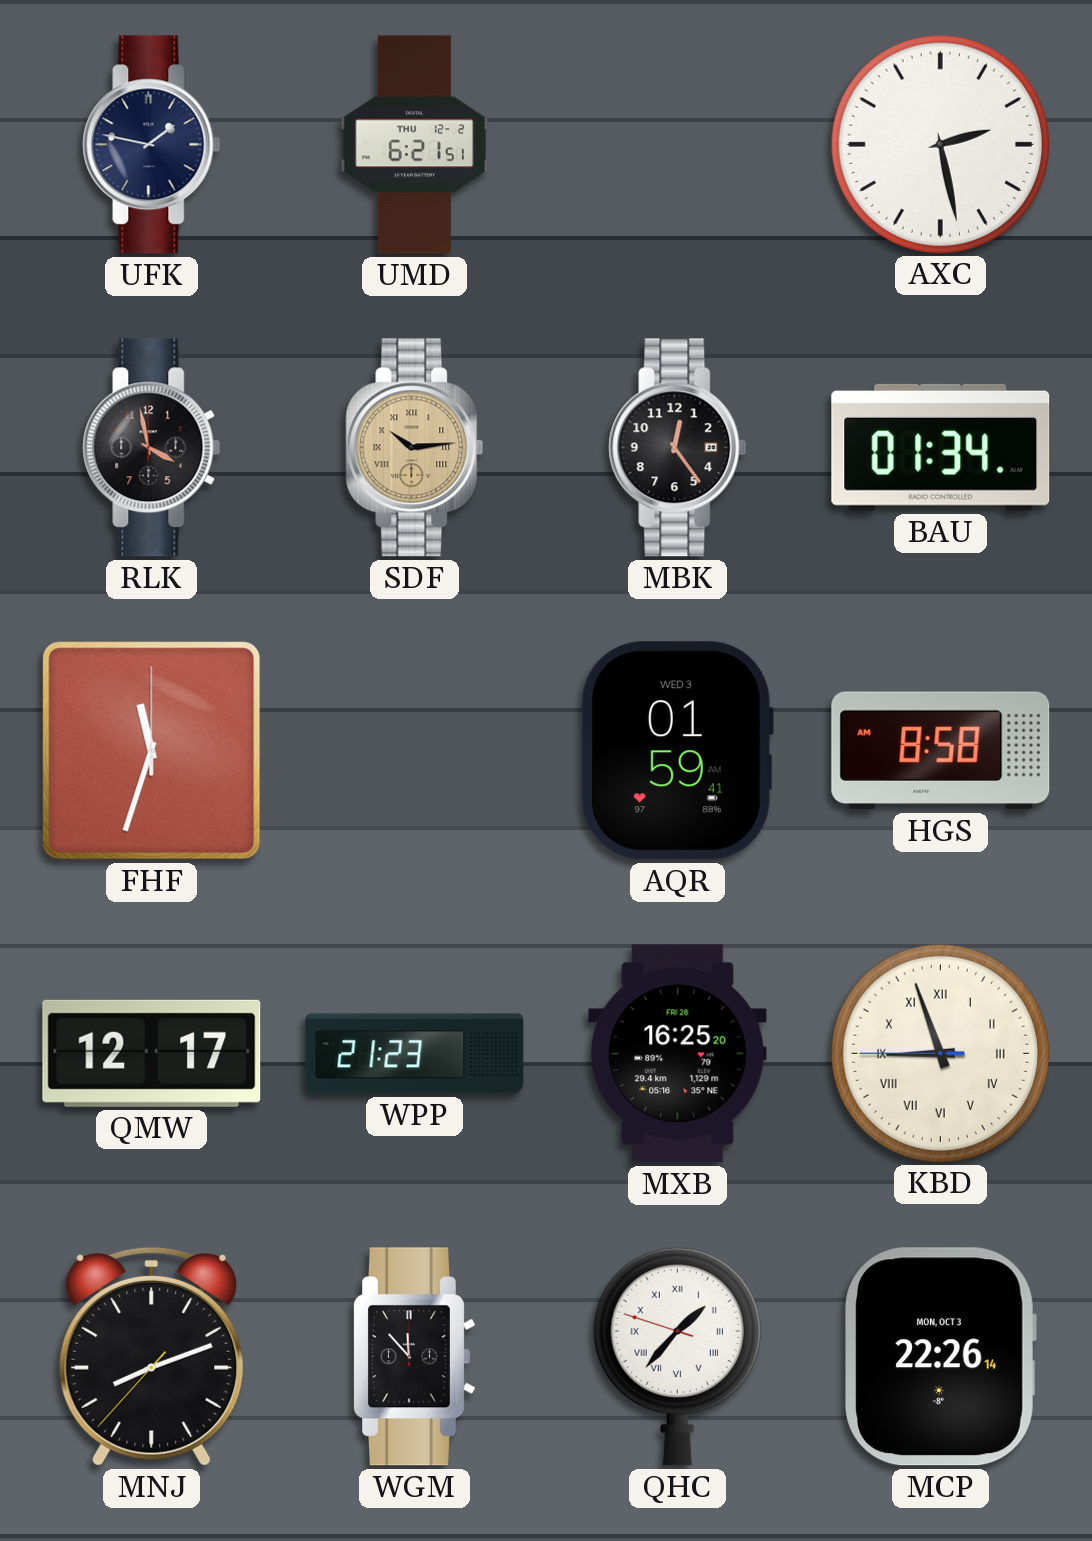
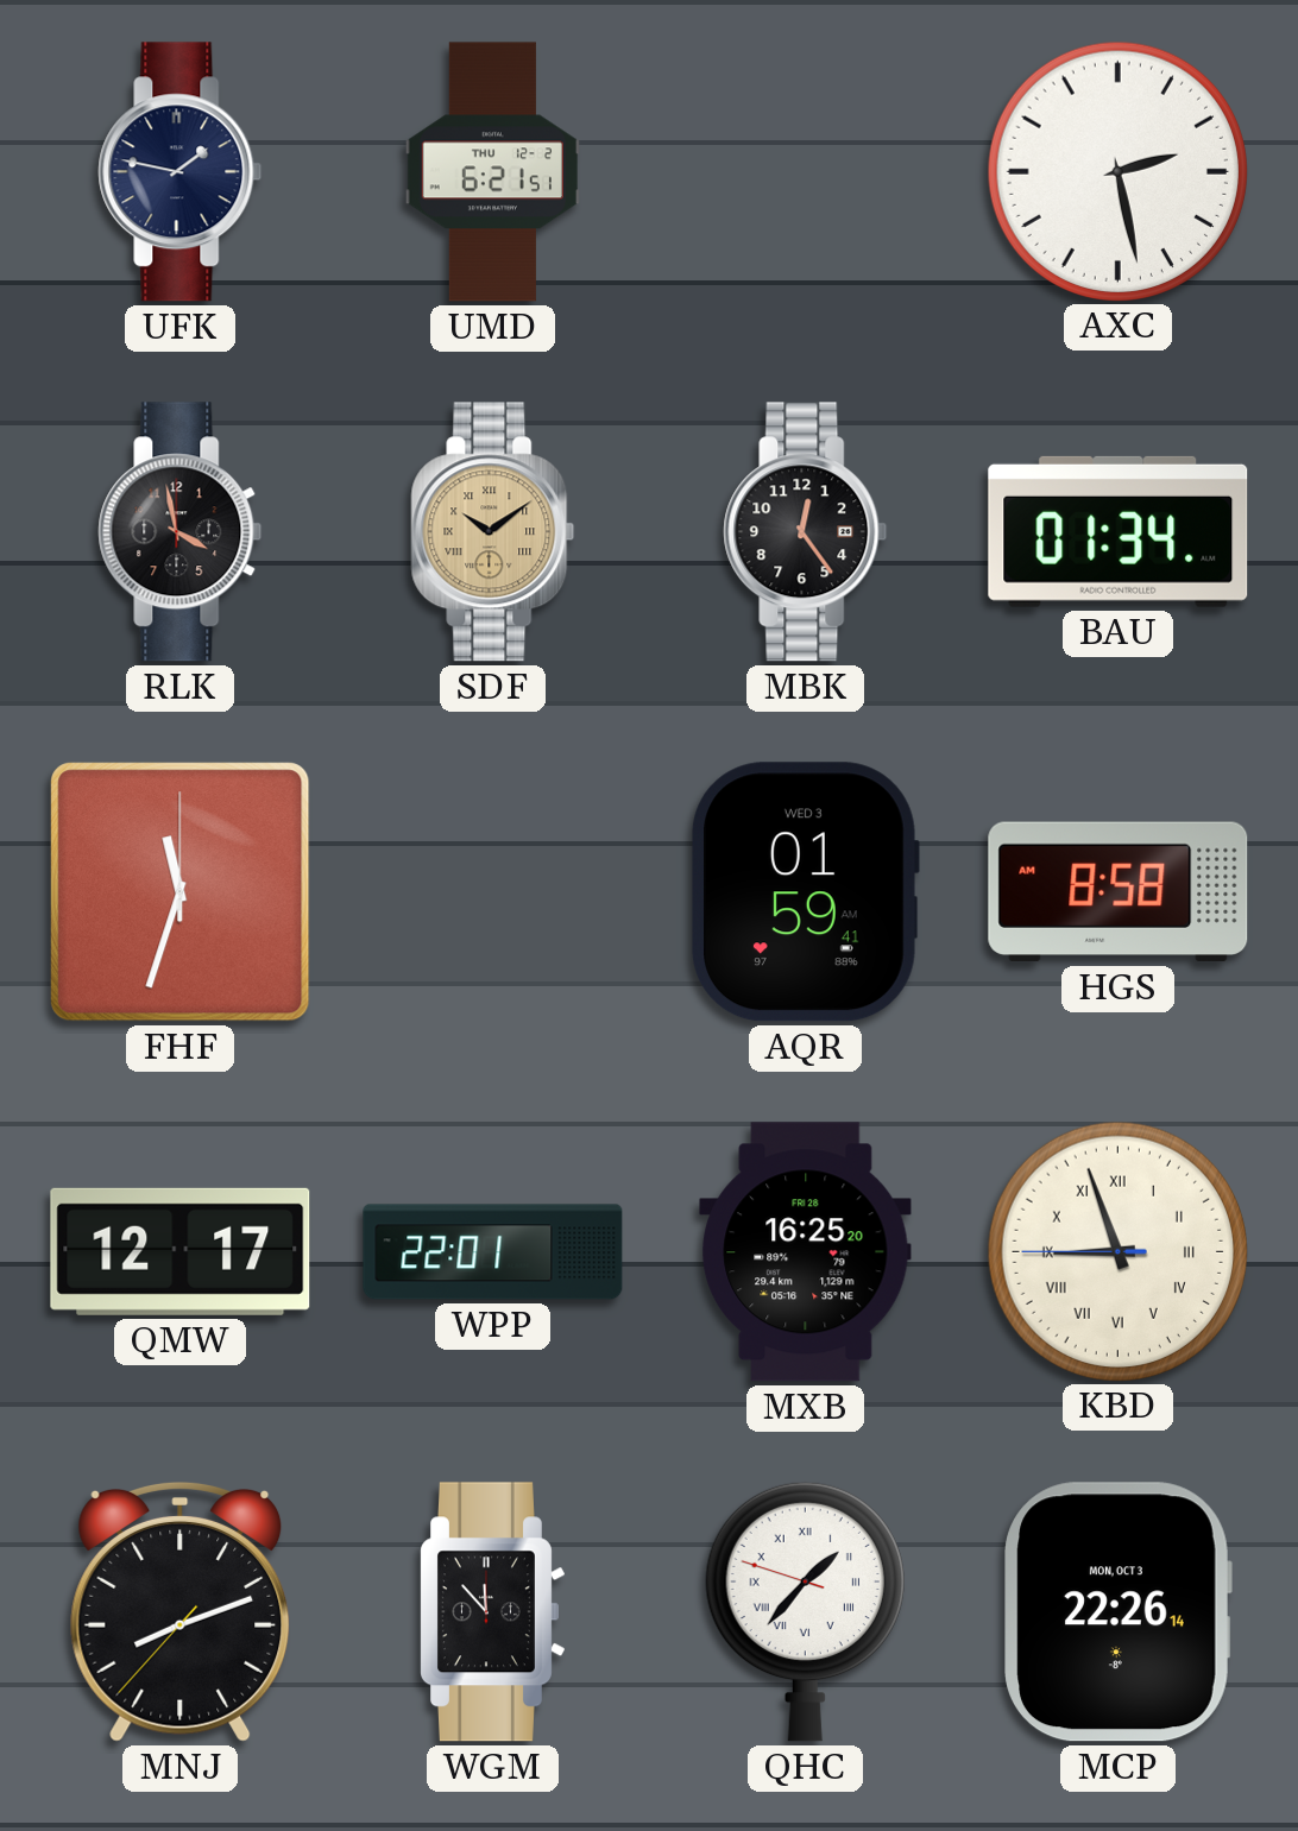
SDF: 10:14 -> 10:09 (493, 532)
WPP: 21:23 -> 22:01 (493, 1252)
